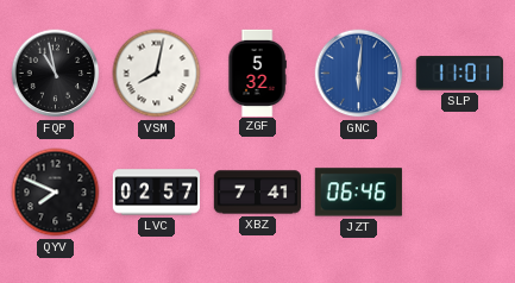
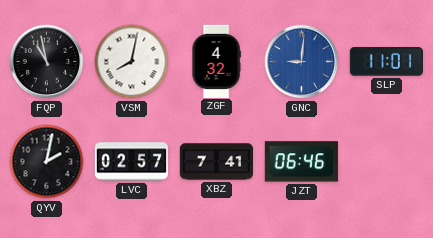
ZGF: 5:32 -> 4:32 (216, 61)
GNC: 6:01 -> 9:01 (302, 62)
QYV: 7:49 -> 2:02 (47, 162)
